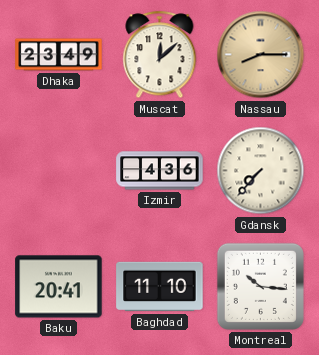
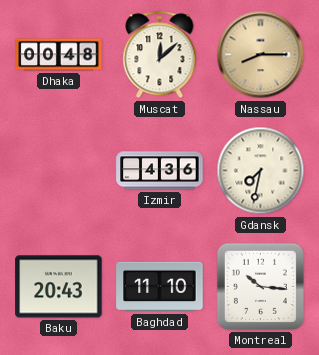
Dhaka: 23:49 -> 00:48 (59, 55)
Gdansk: 7:37 -> 7:32 (261, 171)
Baku: 20:41 -> 20:43 (59, 287)
